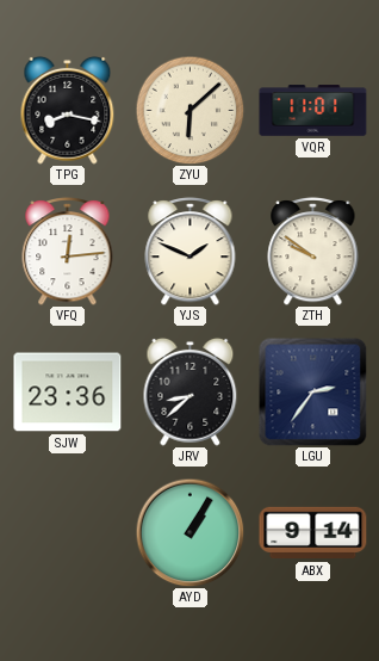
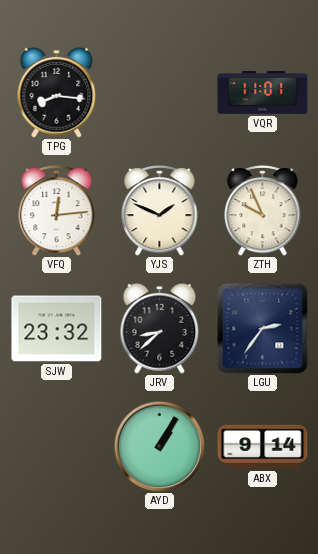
TPG: 8:17 -> 8:16 (57, 92)
ZYU: 6:08 -> none (189, 110)
ZTH: 9:51 -> 9:56 (263, 210)
SJW: 23:36 -> 23:32 (57, 329)
